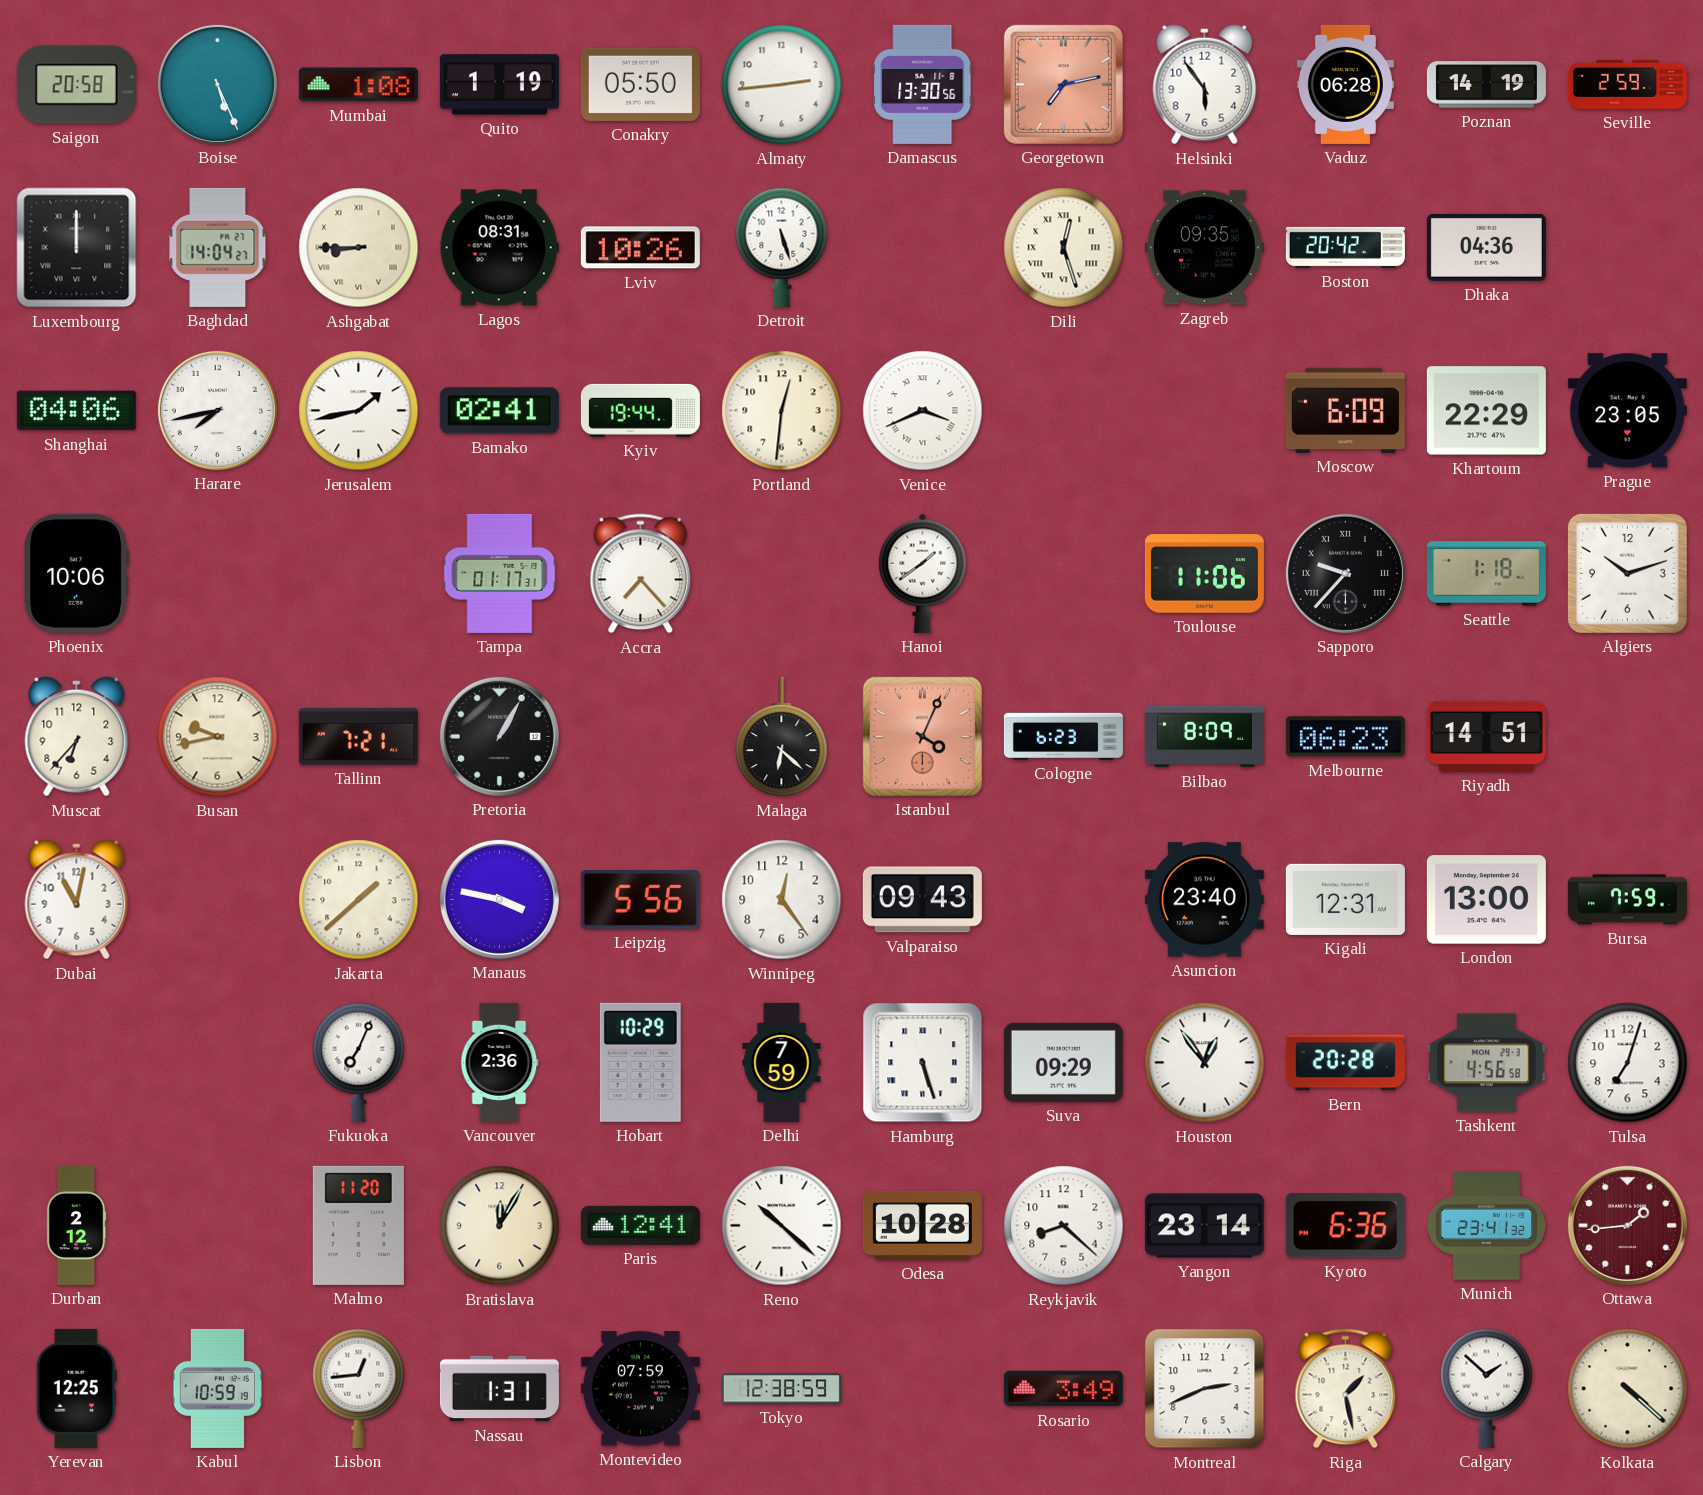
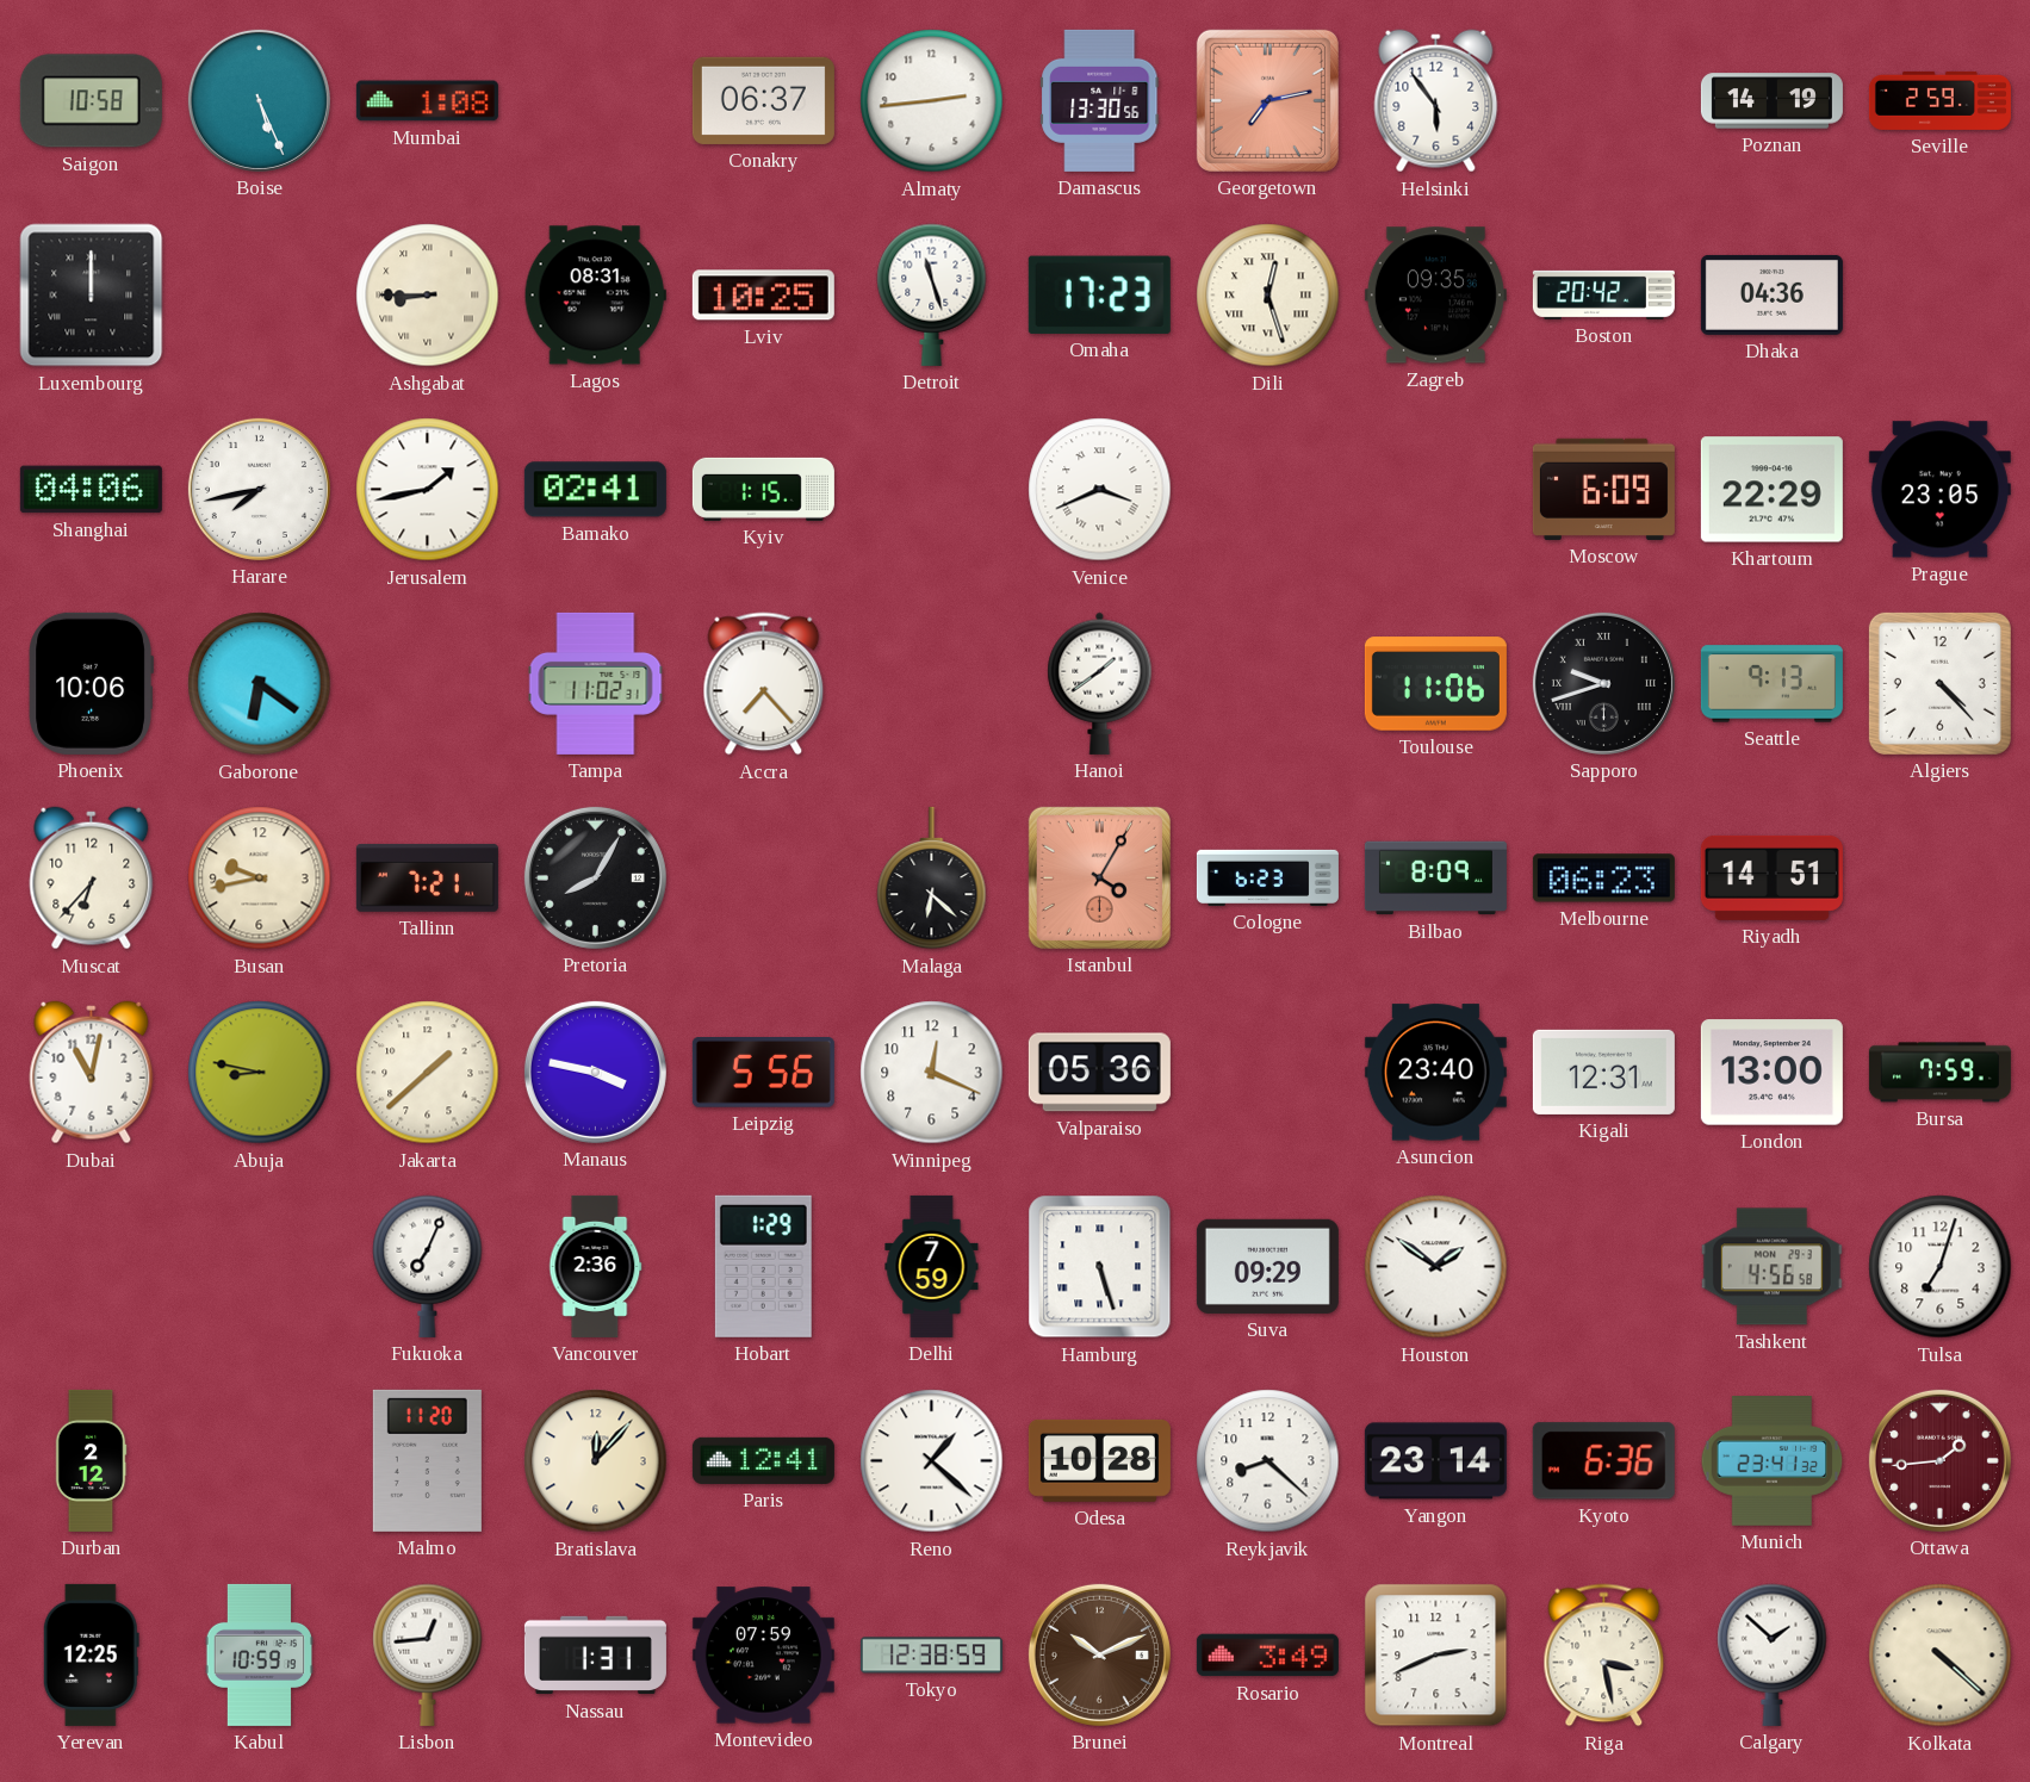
Saigon: 20:58 -> 10:58 (91, 101)
Quito: 1:19 -> none (499, 85)
Conakry: 05:50 -> 06:37 (763, 100)
Vaduz: 06:28 -> none (1345, 84)
Baghdad: 14:04 -> none (218, 247)
Lviv: 10:26 -> 10:25 (763, 296)
Detroit: 5:27 -> 11:27 (932, 294)
Omaha: none -> 17:23 (1099, 294)
Kyiv: 19:44 -> 1:15 (763, 489)
Portland: 12:31 -> none (782, 411)
Gaborone: none -> 6:21 (260, 684)
Tampa: 01:17 -> 11:02 (596, 683)
Sapporo: 9:37 -> 9:42 (1603, 683)
Seattle: 1:18 -> 9:13 (1771, 684)
Algiers: 10:12 -> 4:23 (1939, 683)
Pretoria: 1:05 -> 8:05 (595, 877)
Istanbul: 4:04 -> 4:05 (1099, 877)
Abuja: none -> 8:47 (260, 1073)
Winnipeg: 12:24 -> 12:19 (932, 1073)
Valparaiso: 09:43 -> 05:36 (1099, 1073)
Hobart: 10:29 -> 1:29 (763, 1266)
Houston: 12:54 -> 1:51 (1436, 1267)
Bern: 20:28 -> none (1345, 1063)
Bratislava: 12:05 -> 12:07 (596, 1461)
Reno: 10:22 -> 1:22 (932, 1461)
Brunei: none -> 10:11 (1099, 1654)
Riga: 1:28 -> 3:28 (1604, 1656)
